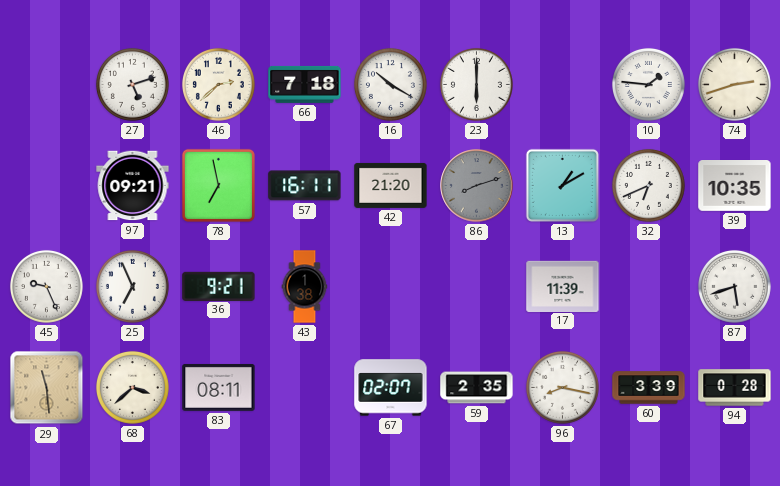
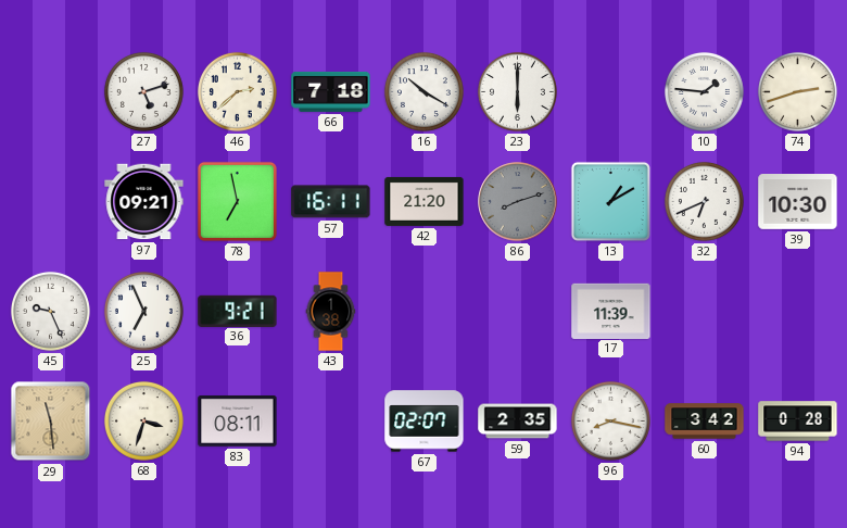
39: 10:35 -> 10:30 (798, 202)
87: 5:42 -> none (734, 286)
68: 3:38 -> 3:33 (143, 420)
60: 3:39 -> 3:42 (705, 422)
